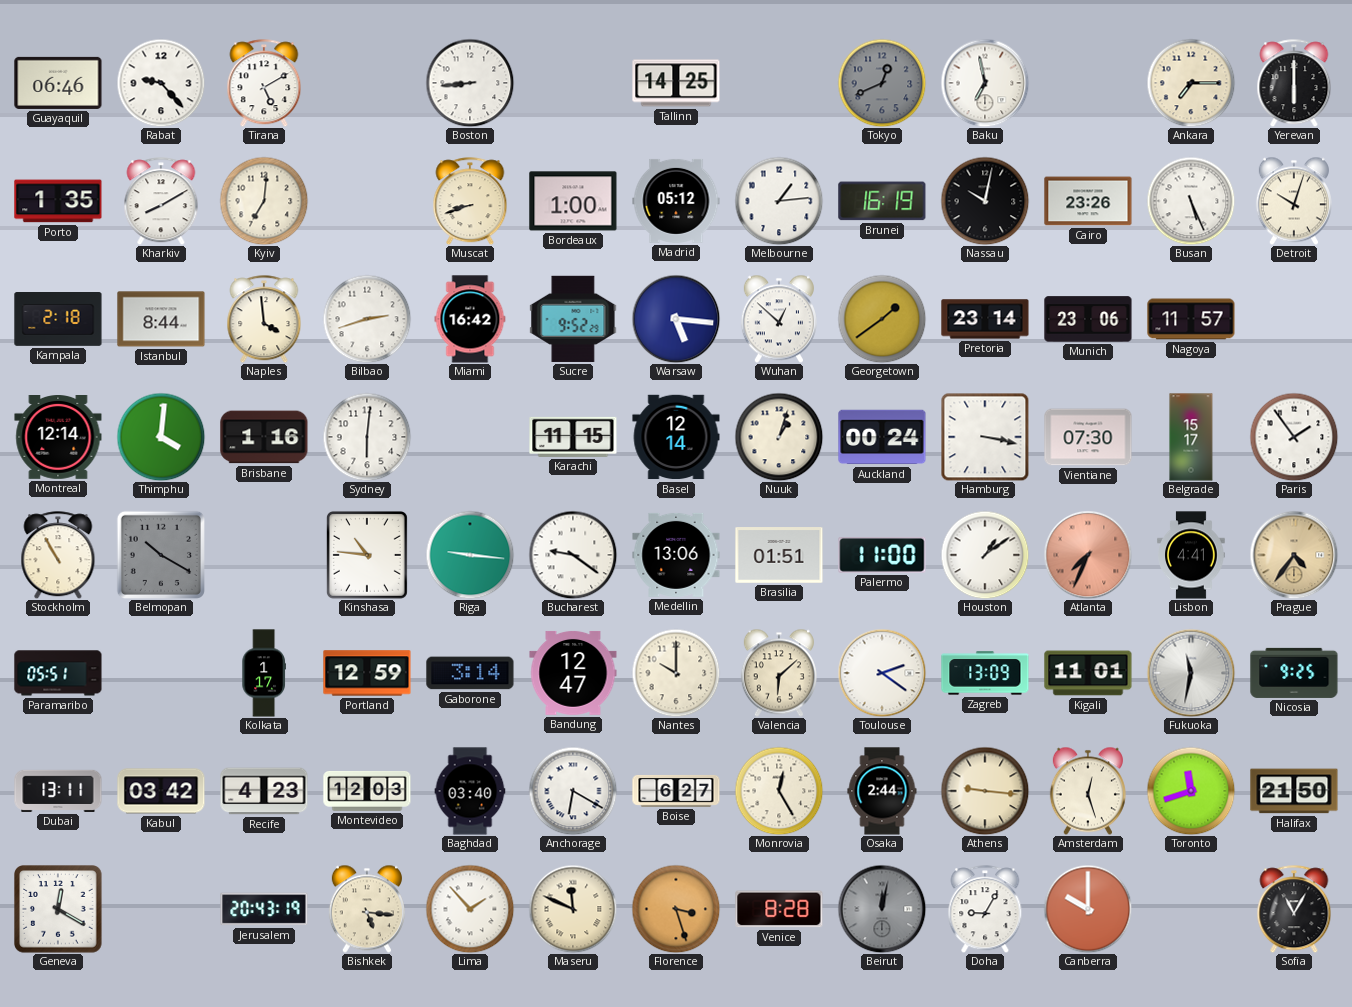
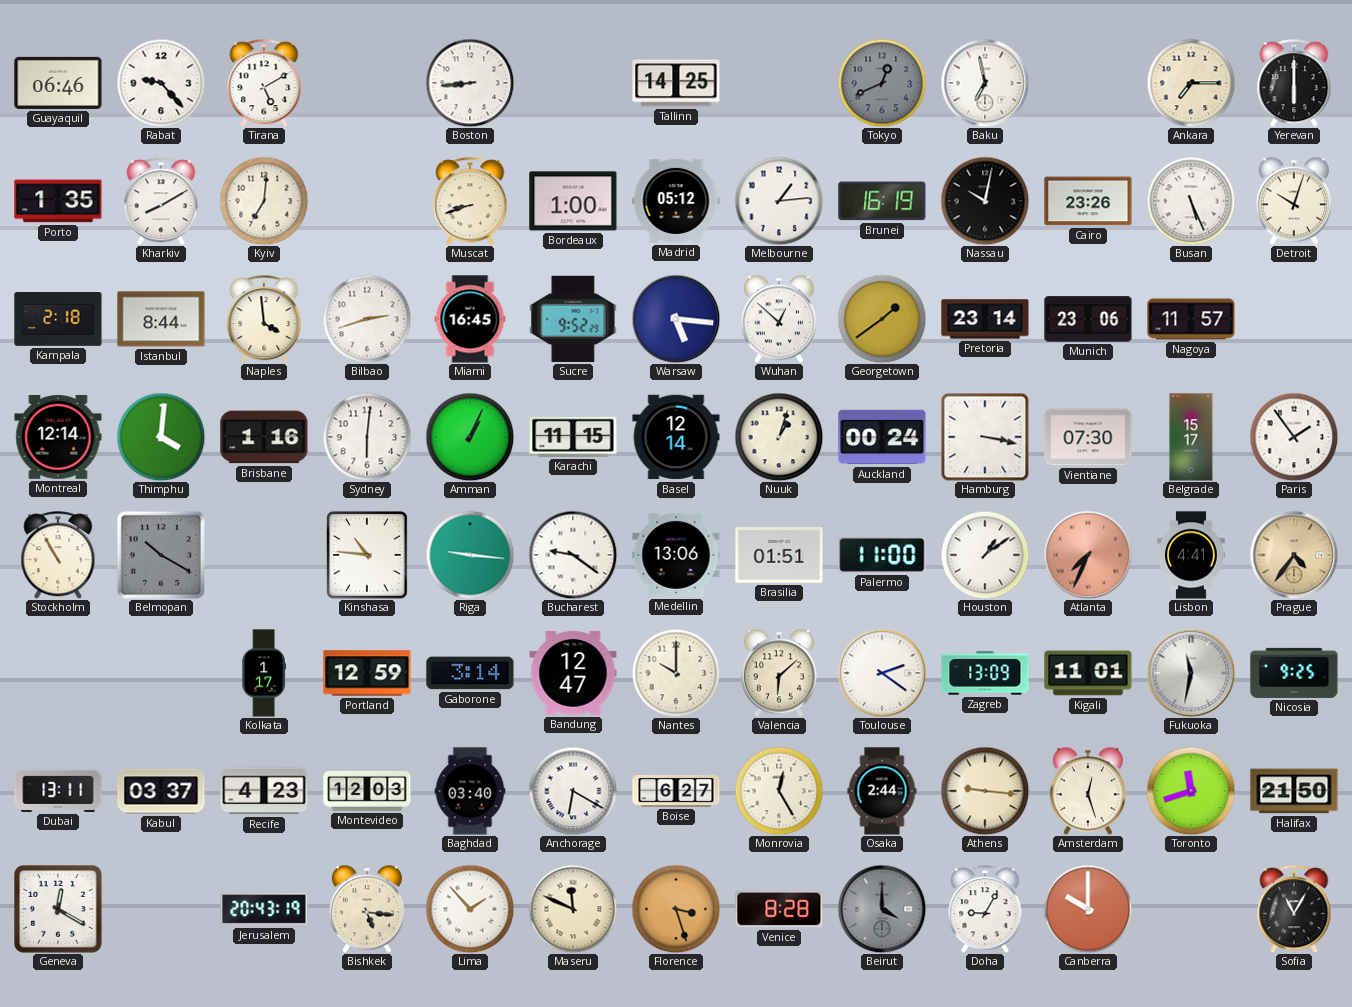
Miami: 16:42 -> 16:45 (470, 319)
Amman: none -> 1:04 (470, 437)
Paramaribo: 05:51 -> none (58, 673)
Kabul: 03:42 -> 03:37 (161, 791)
Beirut: 12:02 -> 4:00 (882, 909)
